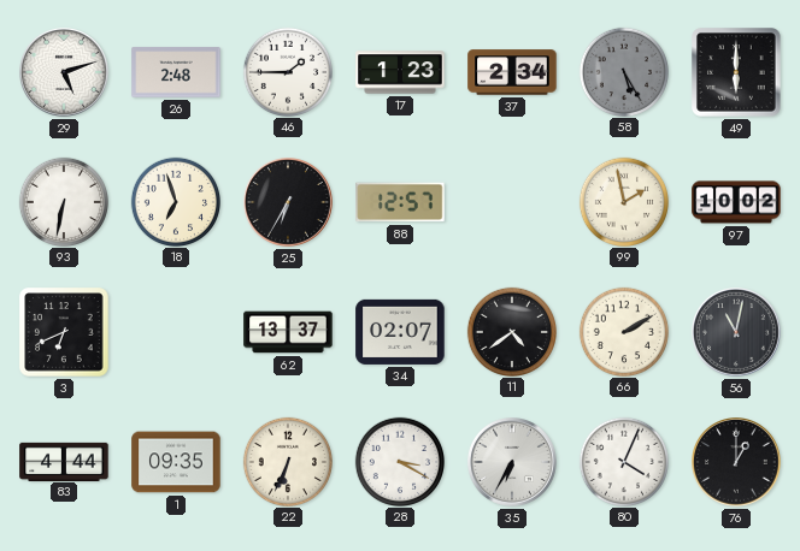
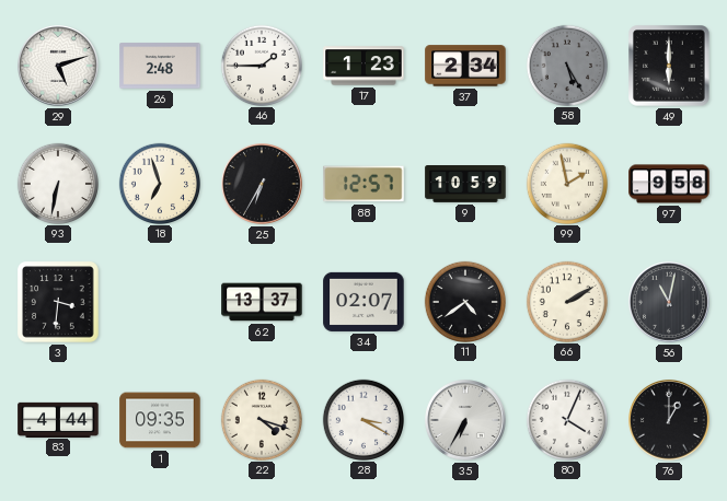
9: none -> 10:59 (465, 185)
97: 10:02 -> 9:58 (669, 184)
3: 6:41 -> 3:31 (58, 302)
22: 6:34 -> 4:18 (261, 419)
